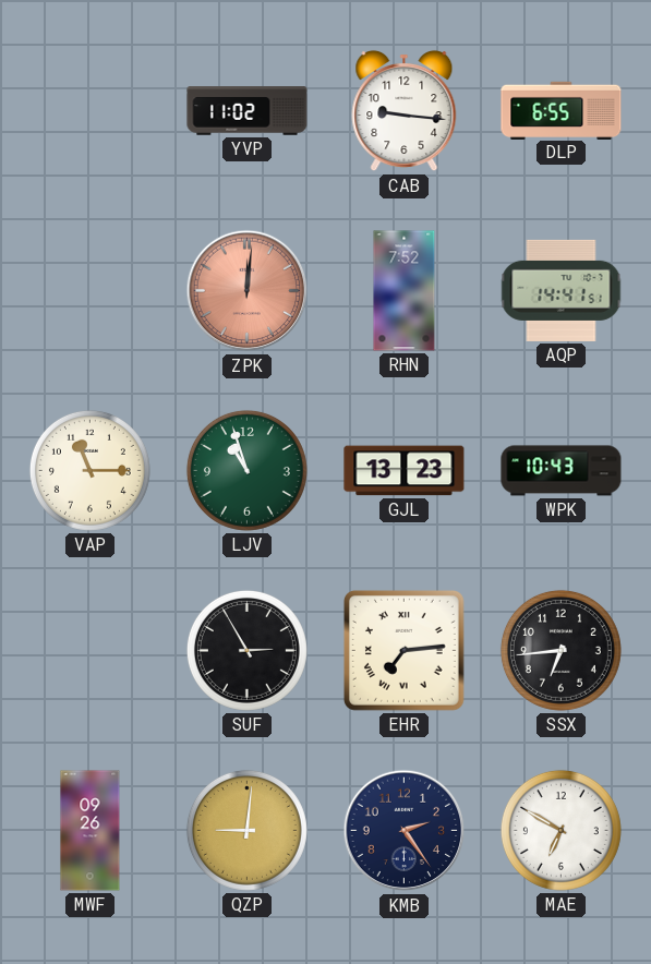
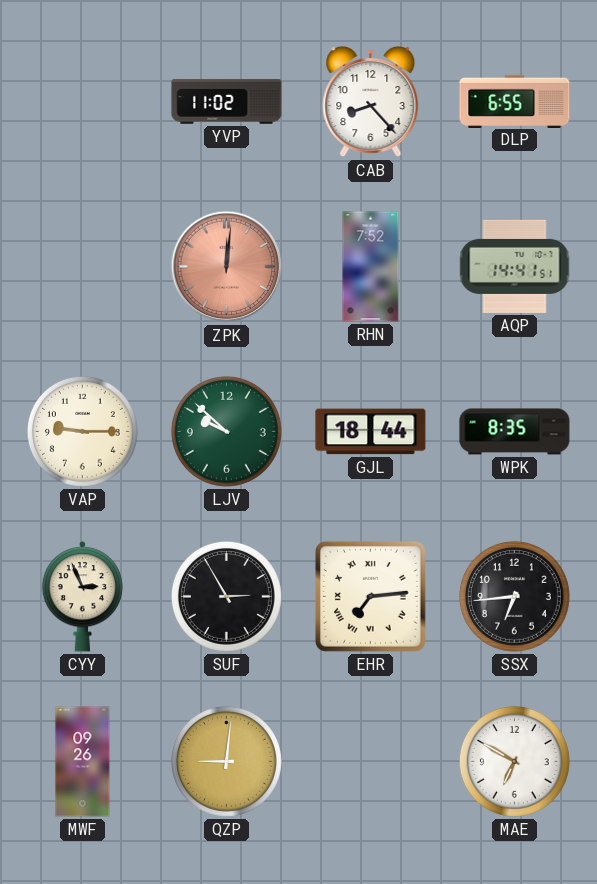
CAB: 9:16 -> 8:23 (371, 102)
VAP: 11:15 -> 9:15 (82, 431)
LJV: 10:57 -> 9:52 (226, 431)
GJL: 13:23 -> 18:44 (371, 432)
WPK: 10:43 -> 8:35 (515, 432)
CYY: none -> 2:56 (83, 597)
KMB: 2:24 -> none (405, 831)
